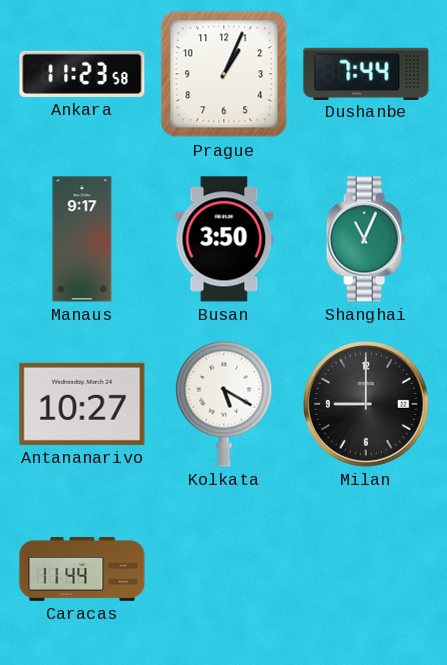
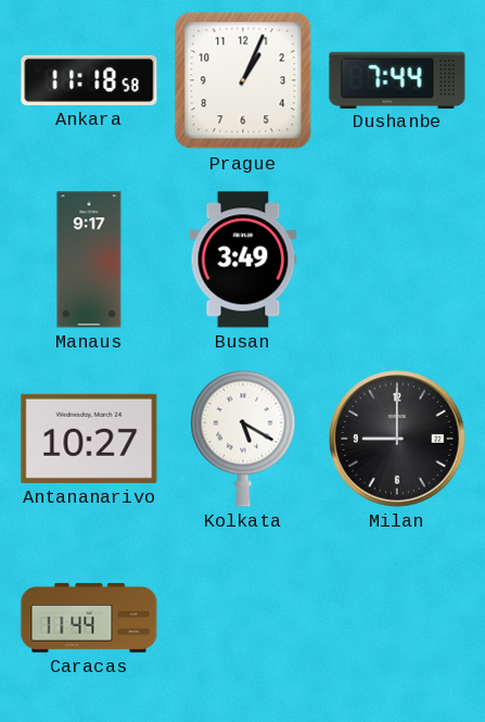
Ankara: 11:23 -> 11:18 (89, 80)
Busan: 3:50 -> 3:49 (243, 259)
Shanghai: 11:04 -> none (366, 239)
